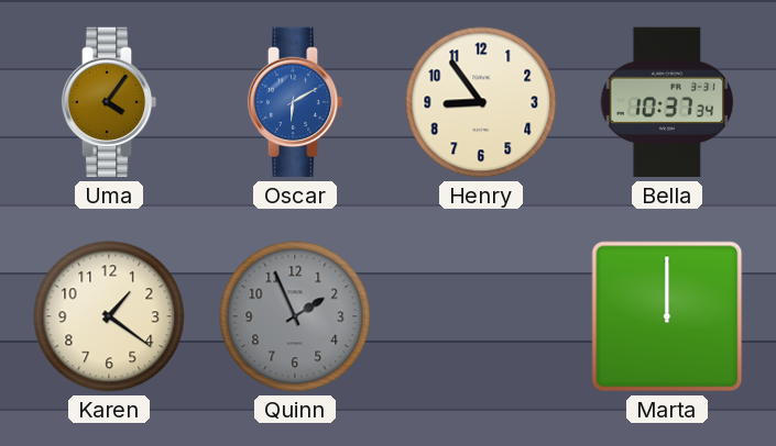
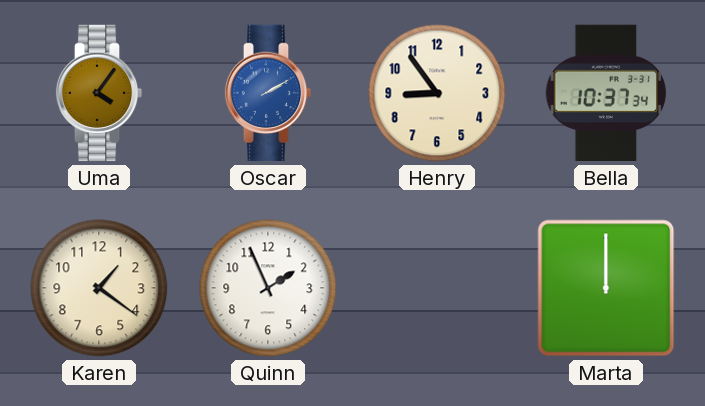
Oscar: 6:10 -> 2:10 (268, 93)
Quinn dial: grey -> white (268, 288)
